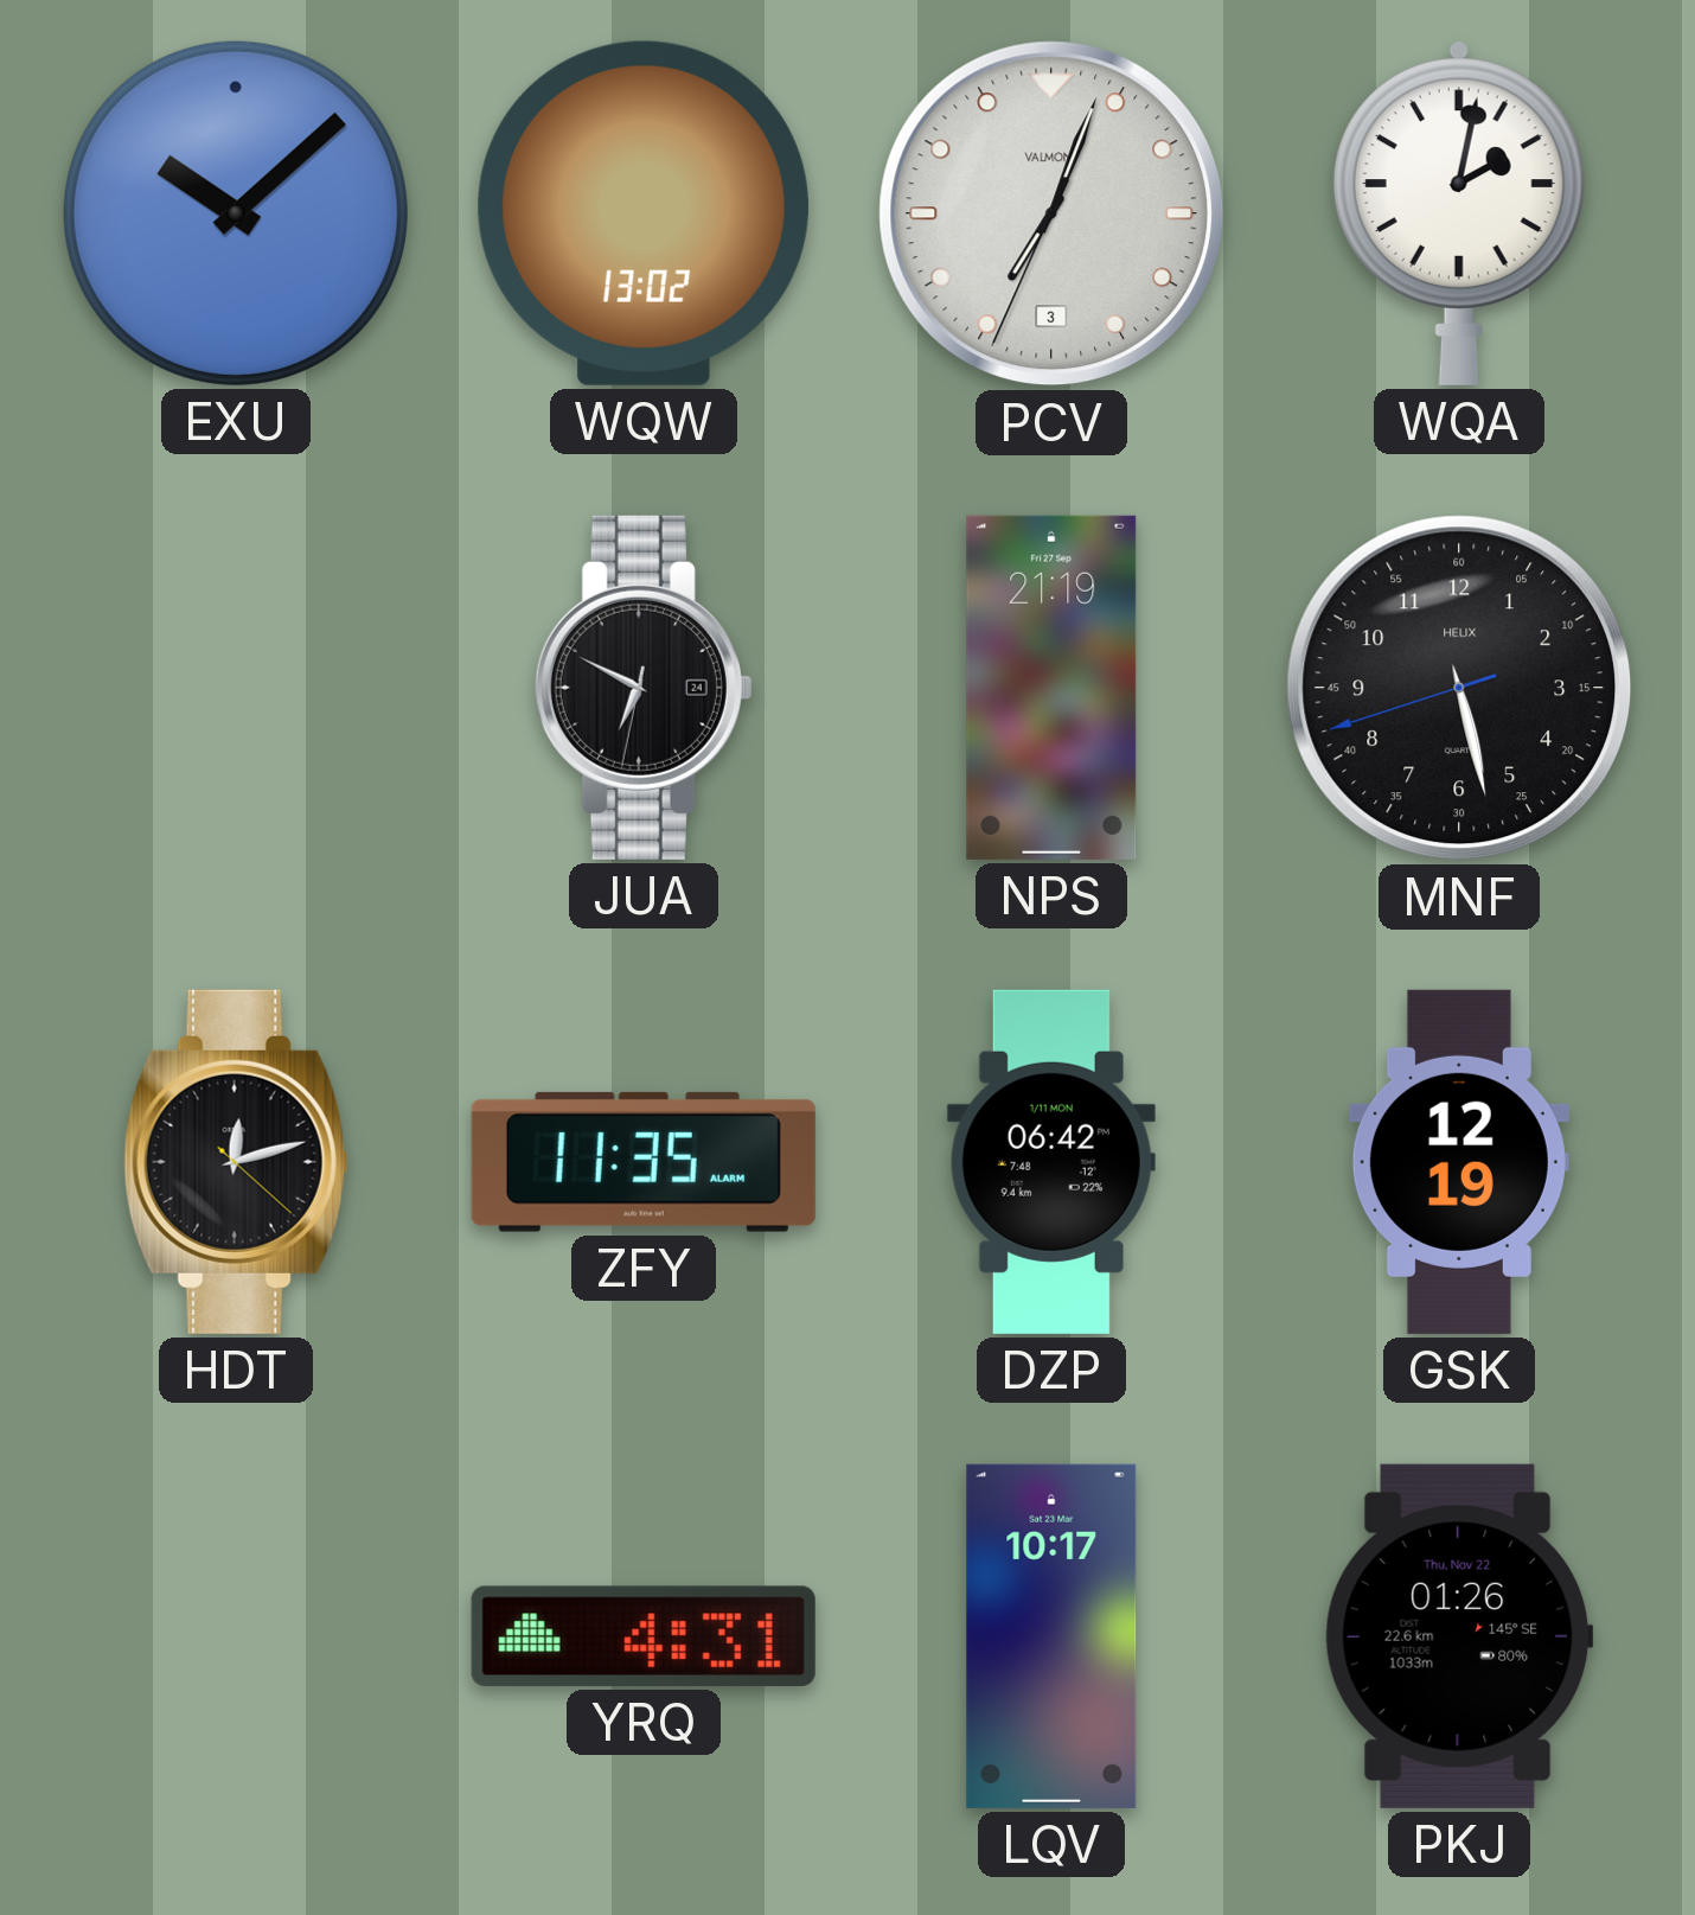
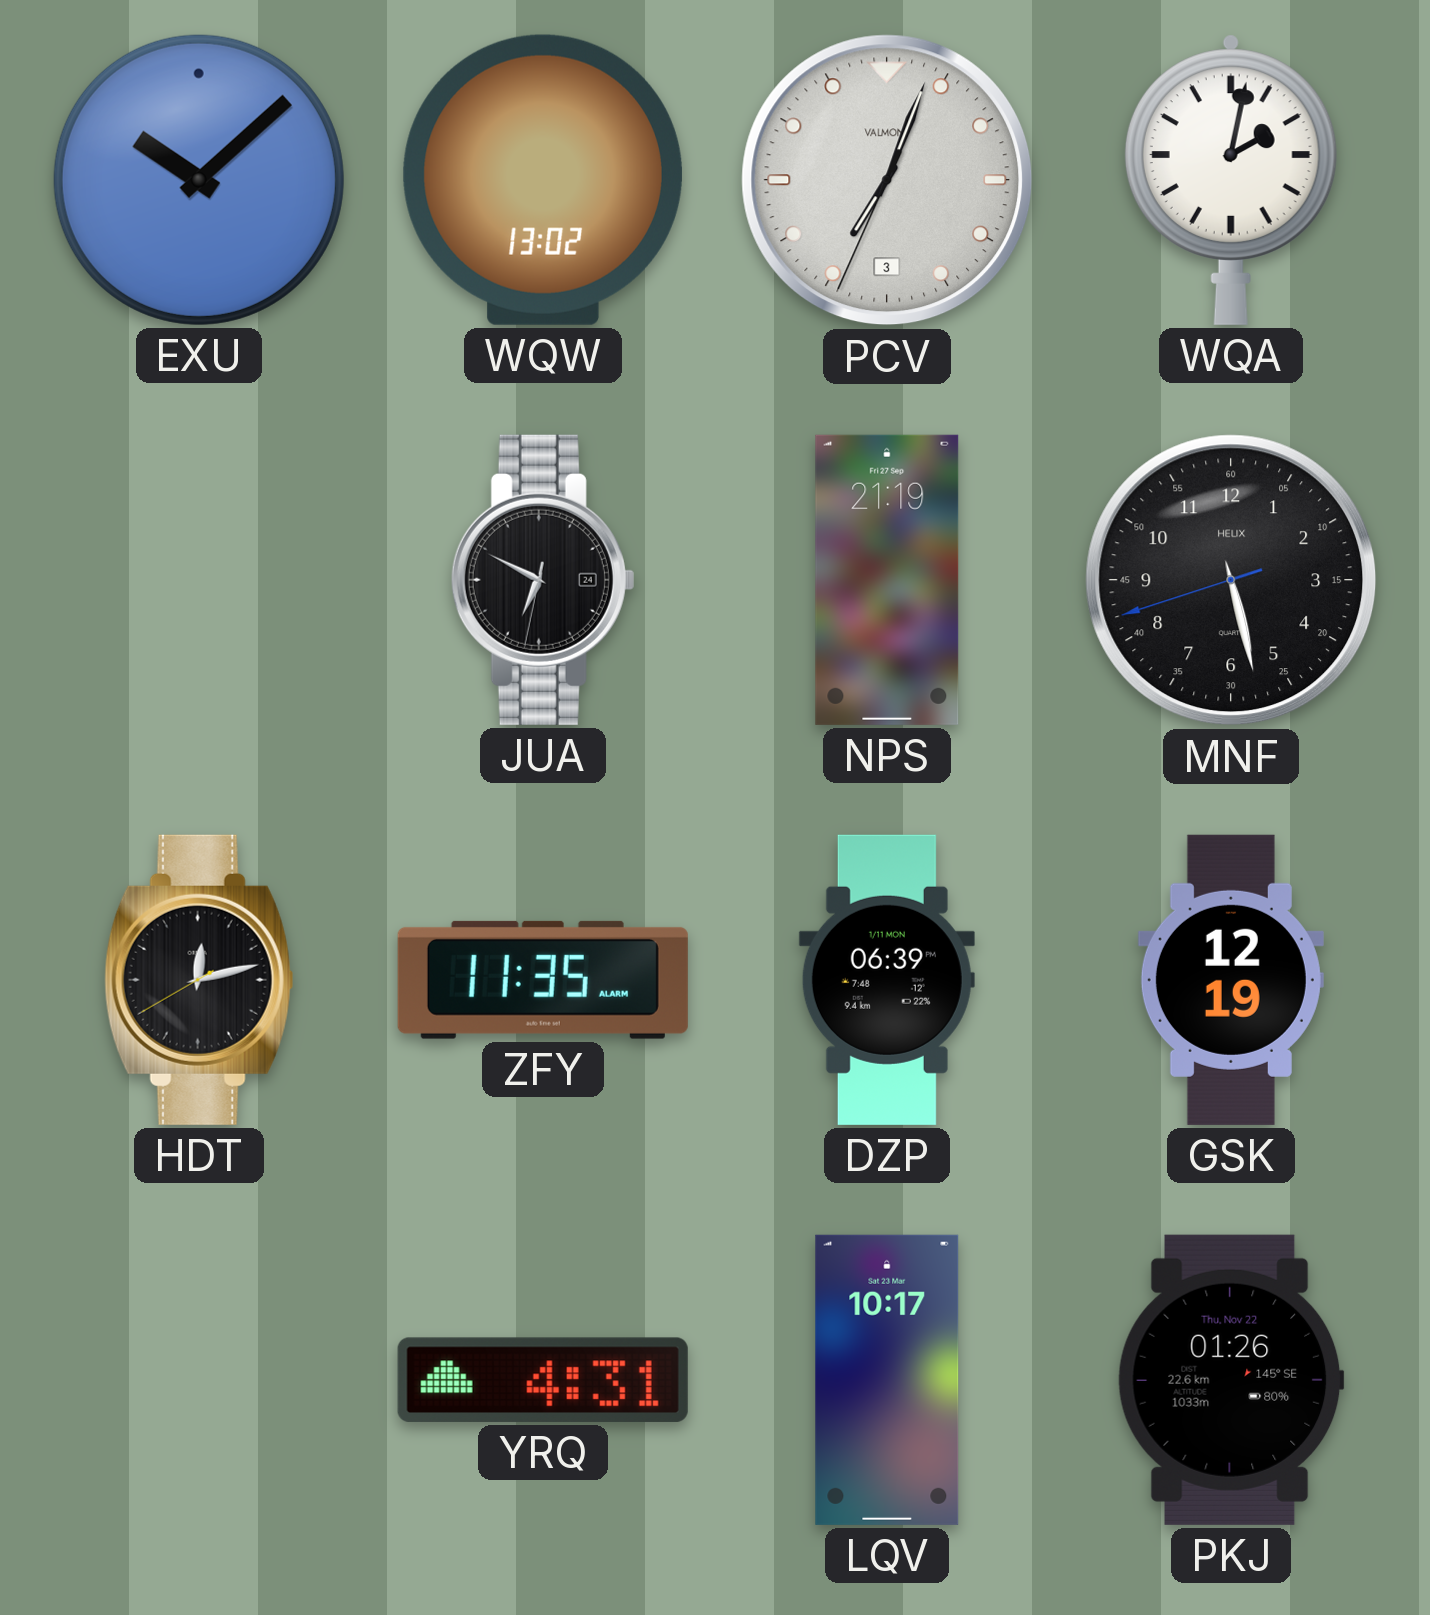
HDT: 12:12:22 -> 12:12:40 (199, 980)
DZP: 06:42 -> 06:39 (887, 980)
